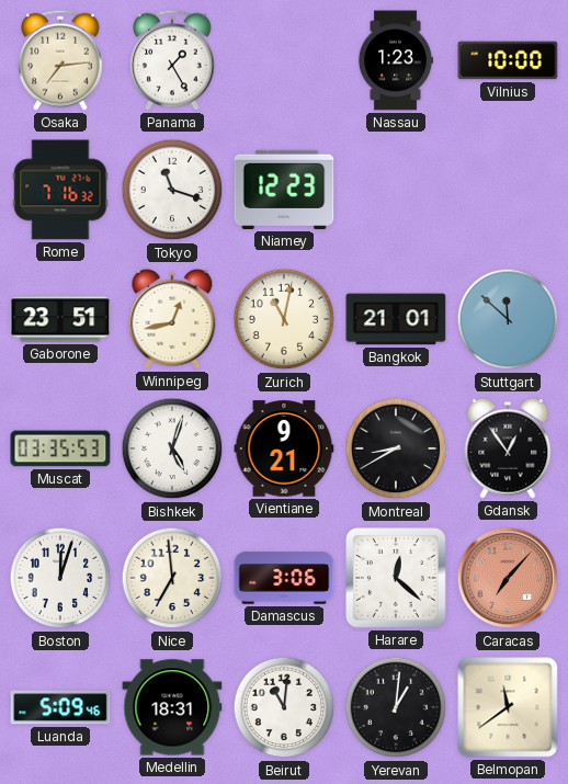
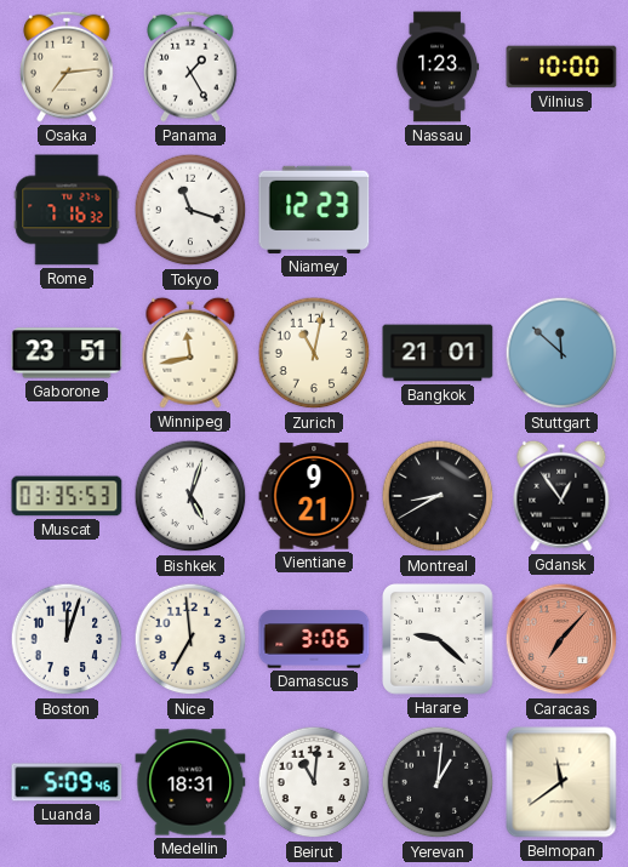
Winnipeg: 12:43 -> 11:43 (190, 353)
Harare: 12:22 -> 9:22 (439, 640)
